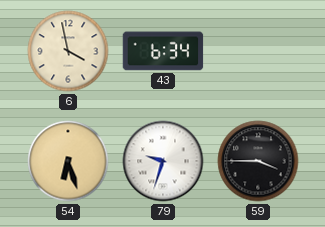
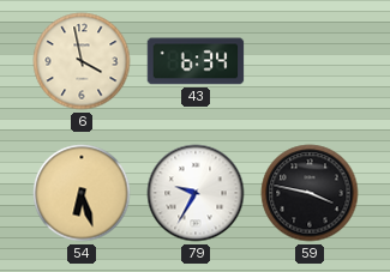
79: 9:33 -> 9:35 (196, 193)
59: 3:45 -> 3:47 (310, 193)
